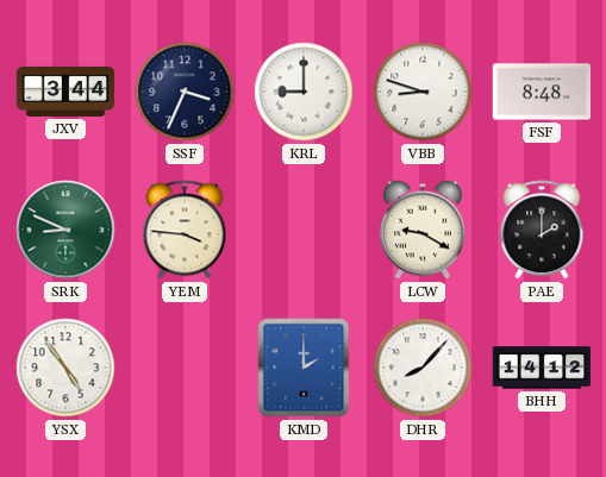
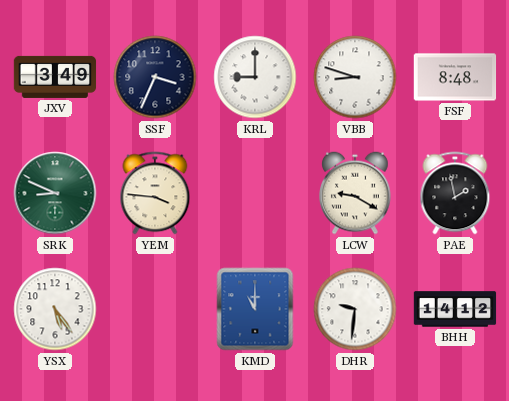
JXV: 3:44 -> 3:49 (55, 77)
PAE: 2:00 -> 1:58 (455, 193)
YSX: 4:54 -> 5:24 (55, 309)
KMD: 2:00 -> 11:00 (255, 309)
DHR: 8:07 -> 9:31 (355, 309)
